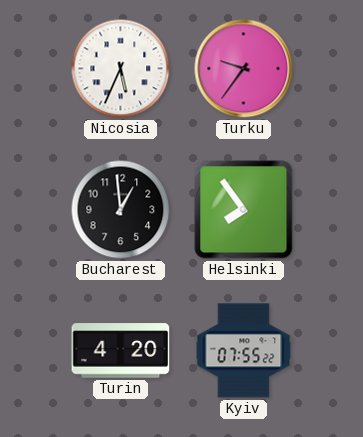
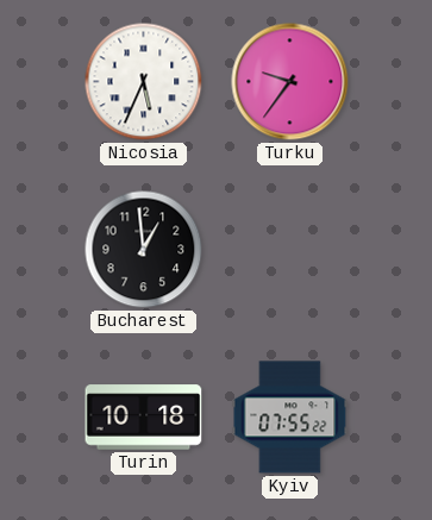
Helsinki: 7:54 -> none (244, 210)
Turin: 4:20 -> 10:18 (144, 418)
